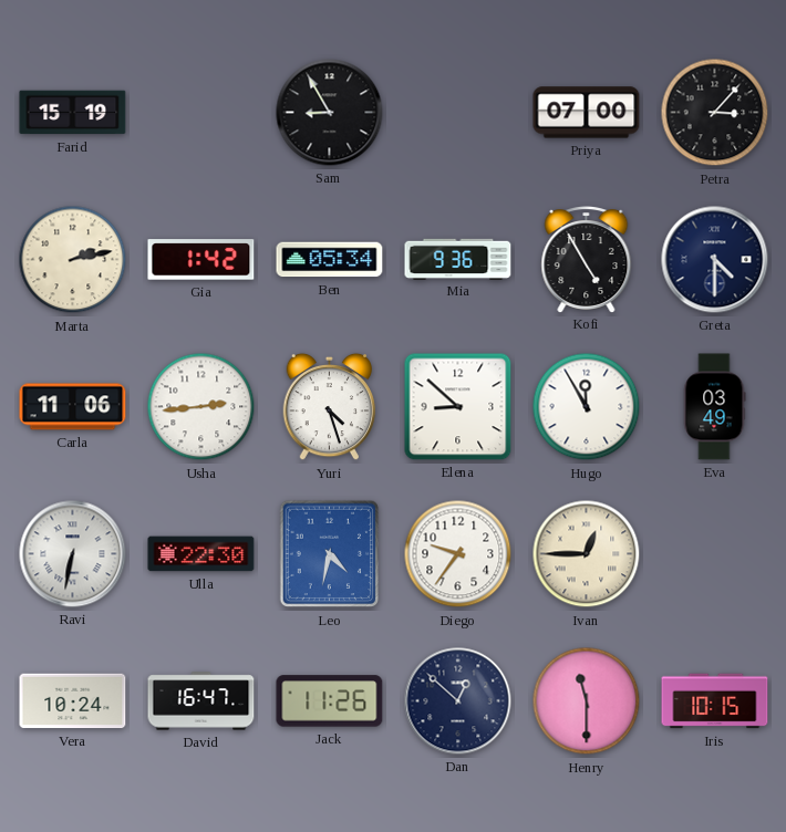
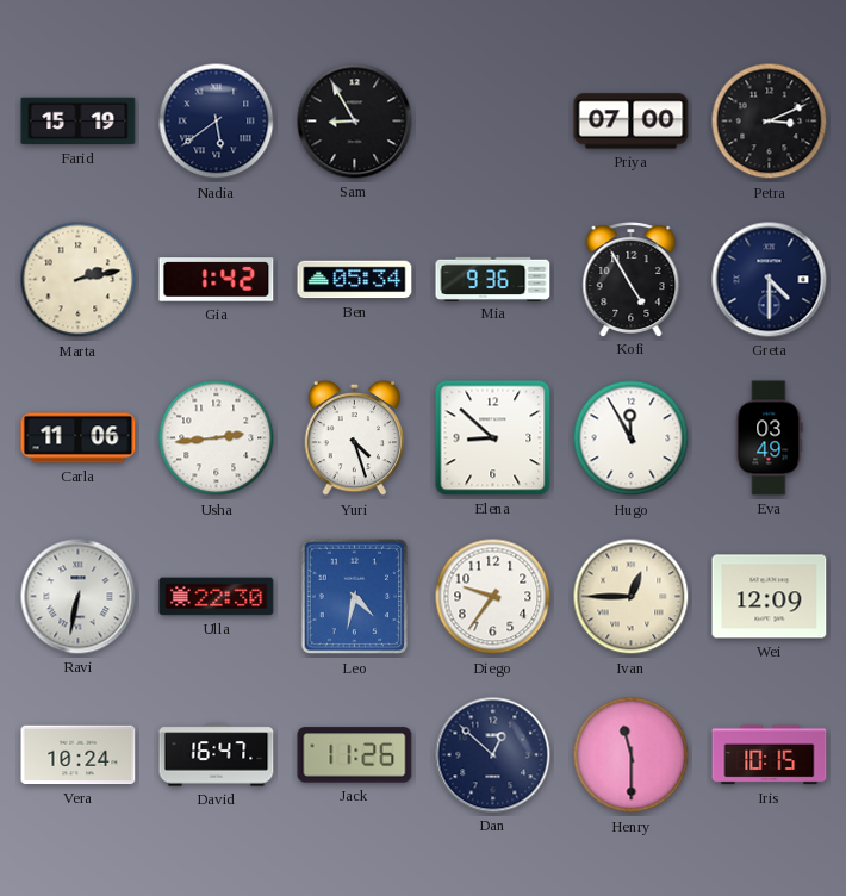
Nadia: none -> 5:39 (217, 122)
Petra: 3:07 -> 3:11 (770, 122)
Wei: none -> 12:09 (770, 597)
